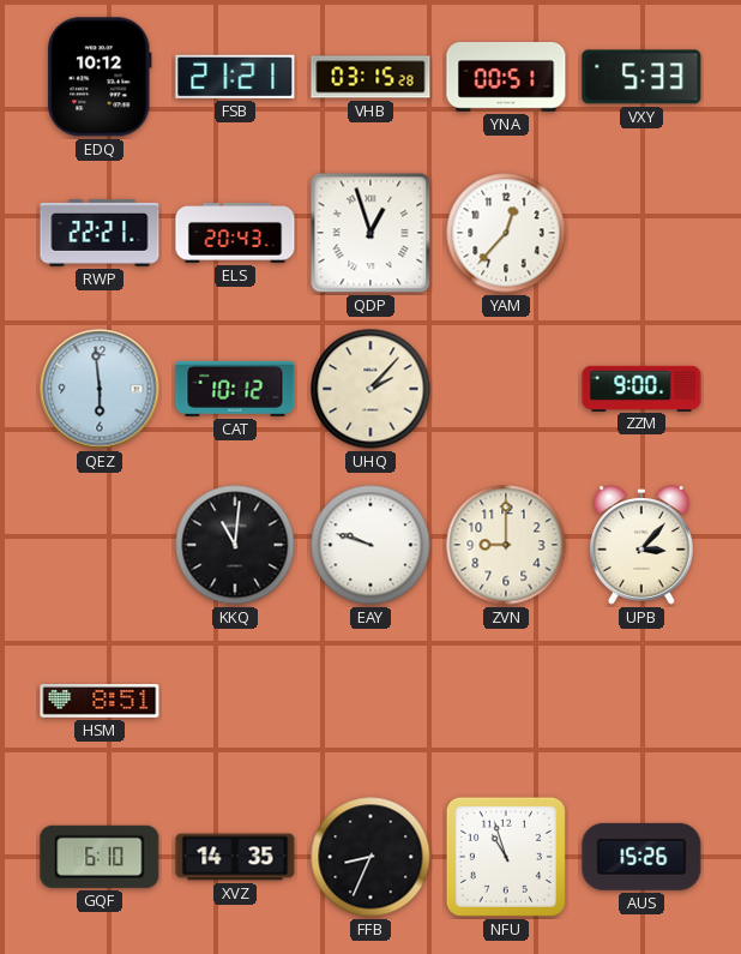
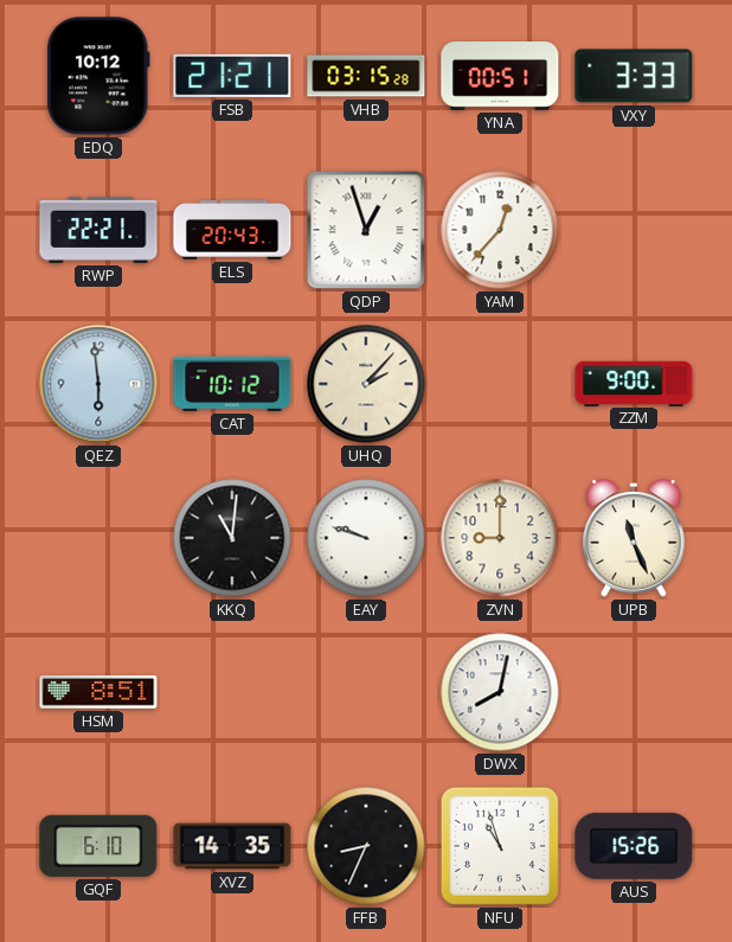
VXY: 5:33 -> 3:33 (634, 76)
UPB: 3:07 -> 11:26 (634, 538)
DWX: none -> 8:02 (500, 692)
